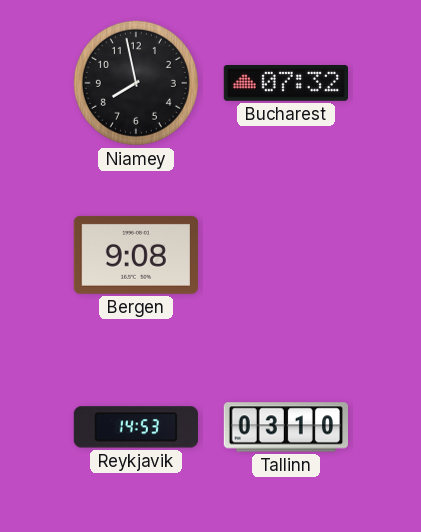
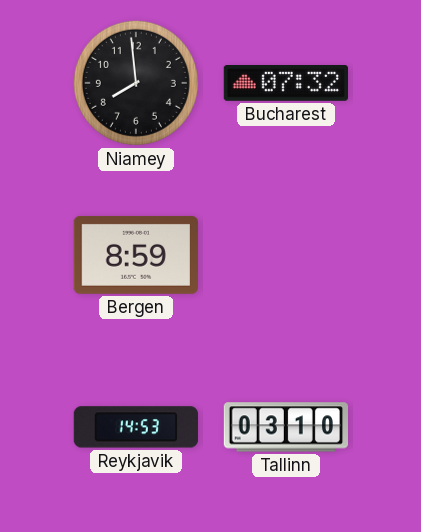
Niamey: 7:58 -> 7:59 (136, 83)
Bergen: 9:08 -> 8:59 (136, 255)
